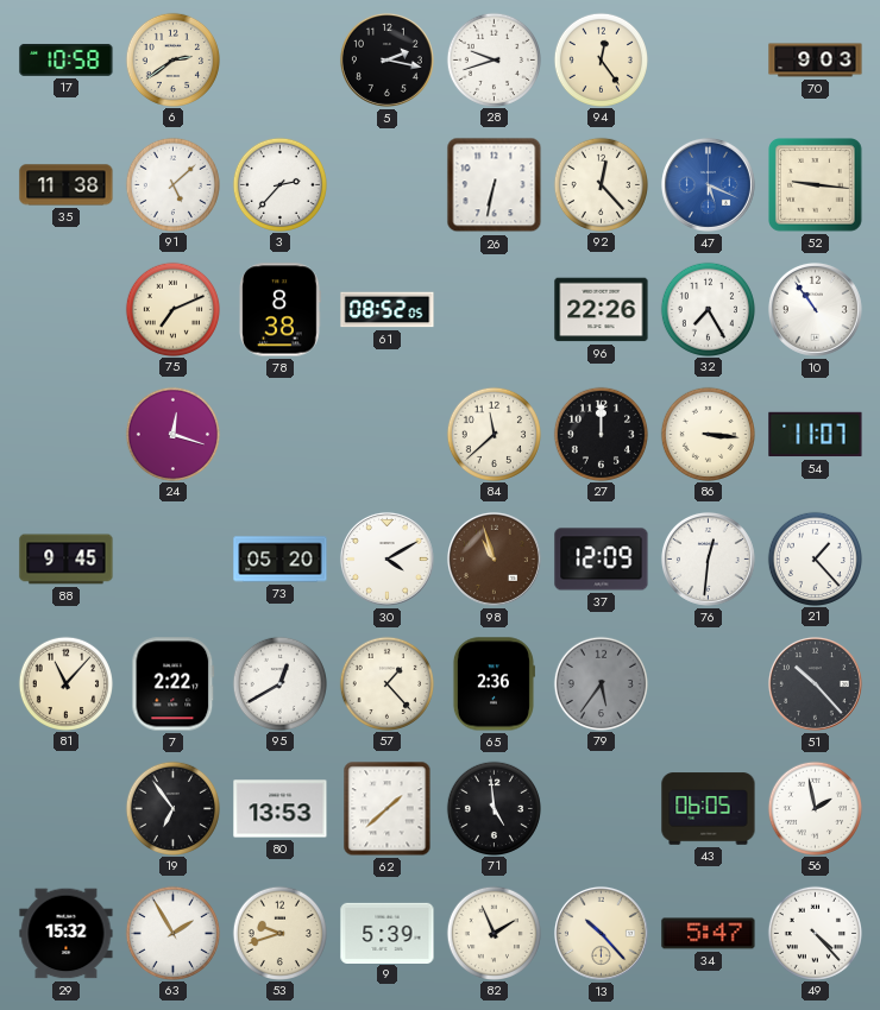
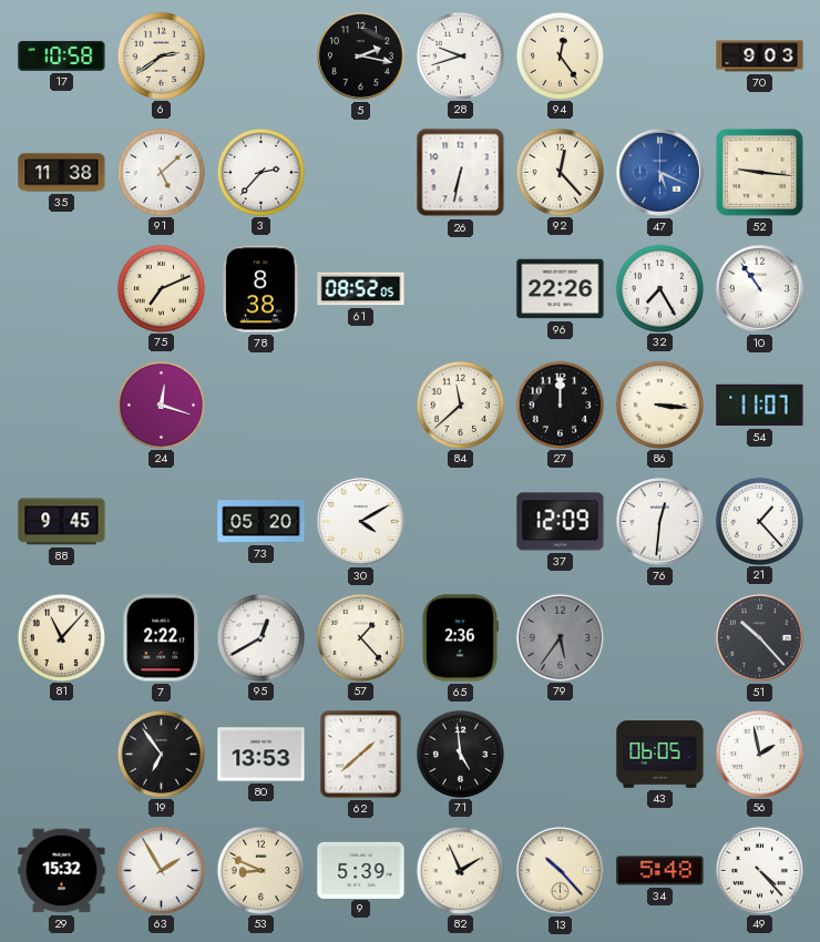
98: 10:57 -> none (494, 558)
53: 9:42 -> 8:49 (260, 870)
34: 5:47 -> 5:48 (660, 871)
